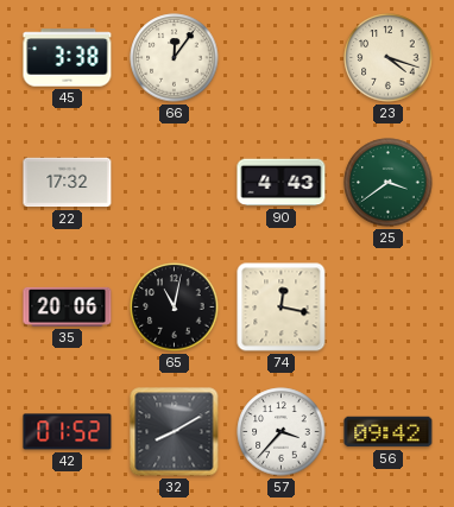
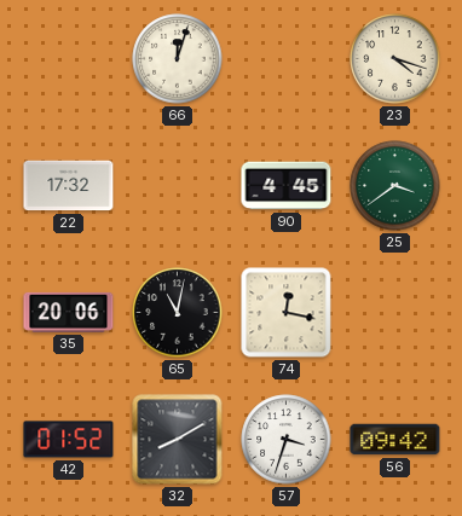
45: 3:38 -> none (68, 58)
66: 12:06 -> 12:03 (178, 59)
90: 4:43 -> 4:45 (287, 186)
57: 3:37 -> 3:33 (287, 440)
